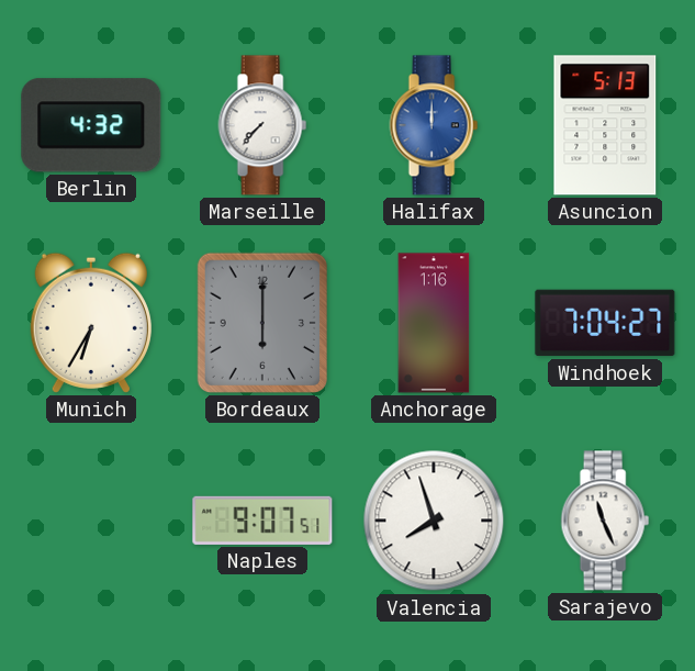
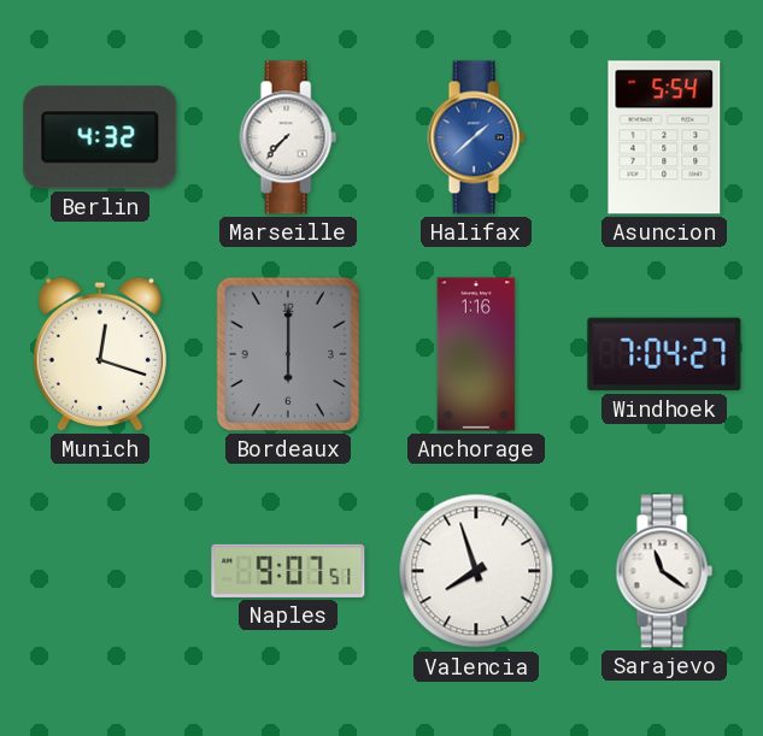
Halifax: 12:00 -> 1:38 (476, 137)
Asuncion: 5:13 -> 5:54 (664, 137)
Munich: 6:35 -> 12:18 (100, 354)
Sarajevo: 11:26 -> 11:21 (664, 571)
